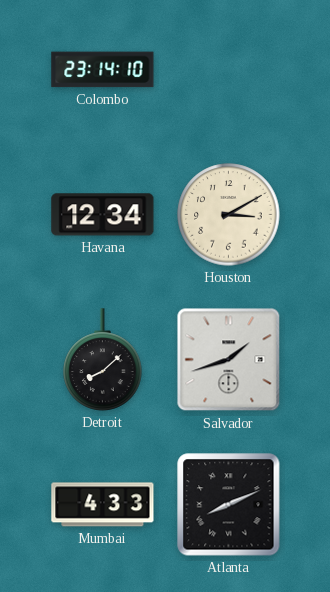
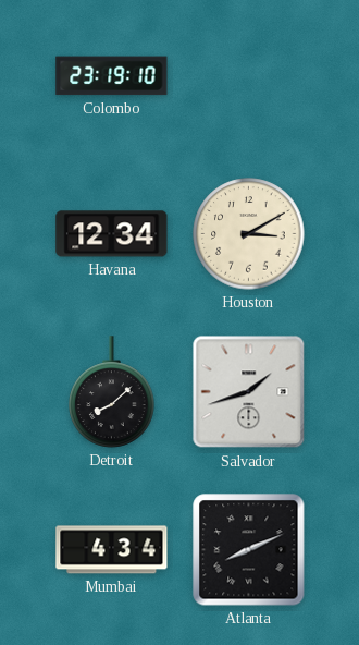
Colombo: 23:14 -> 23:19 (112, 76)
Mumbai: 4:33 -> 4:34 (112, 550)
